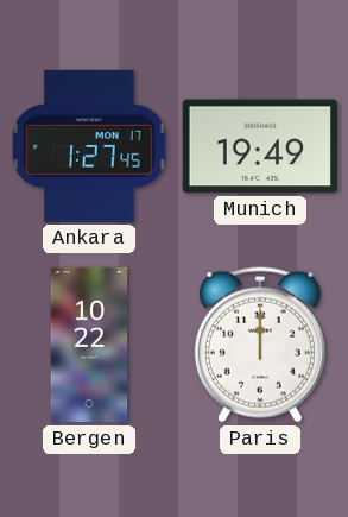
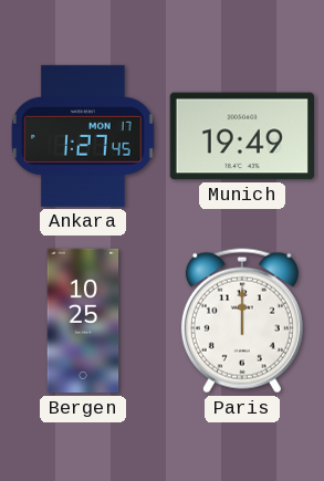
Bergen: 10:22 -> 10:25 (83, 321)
